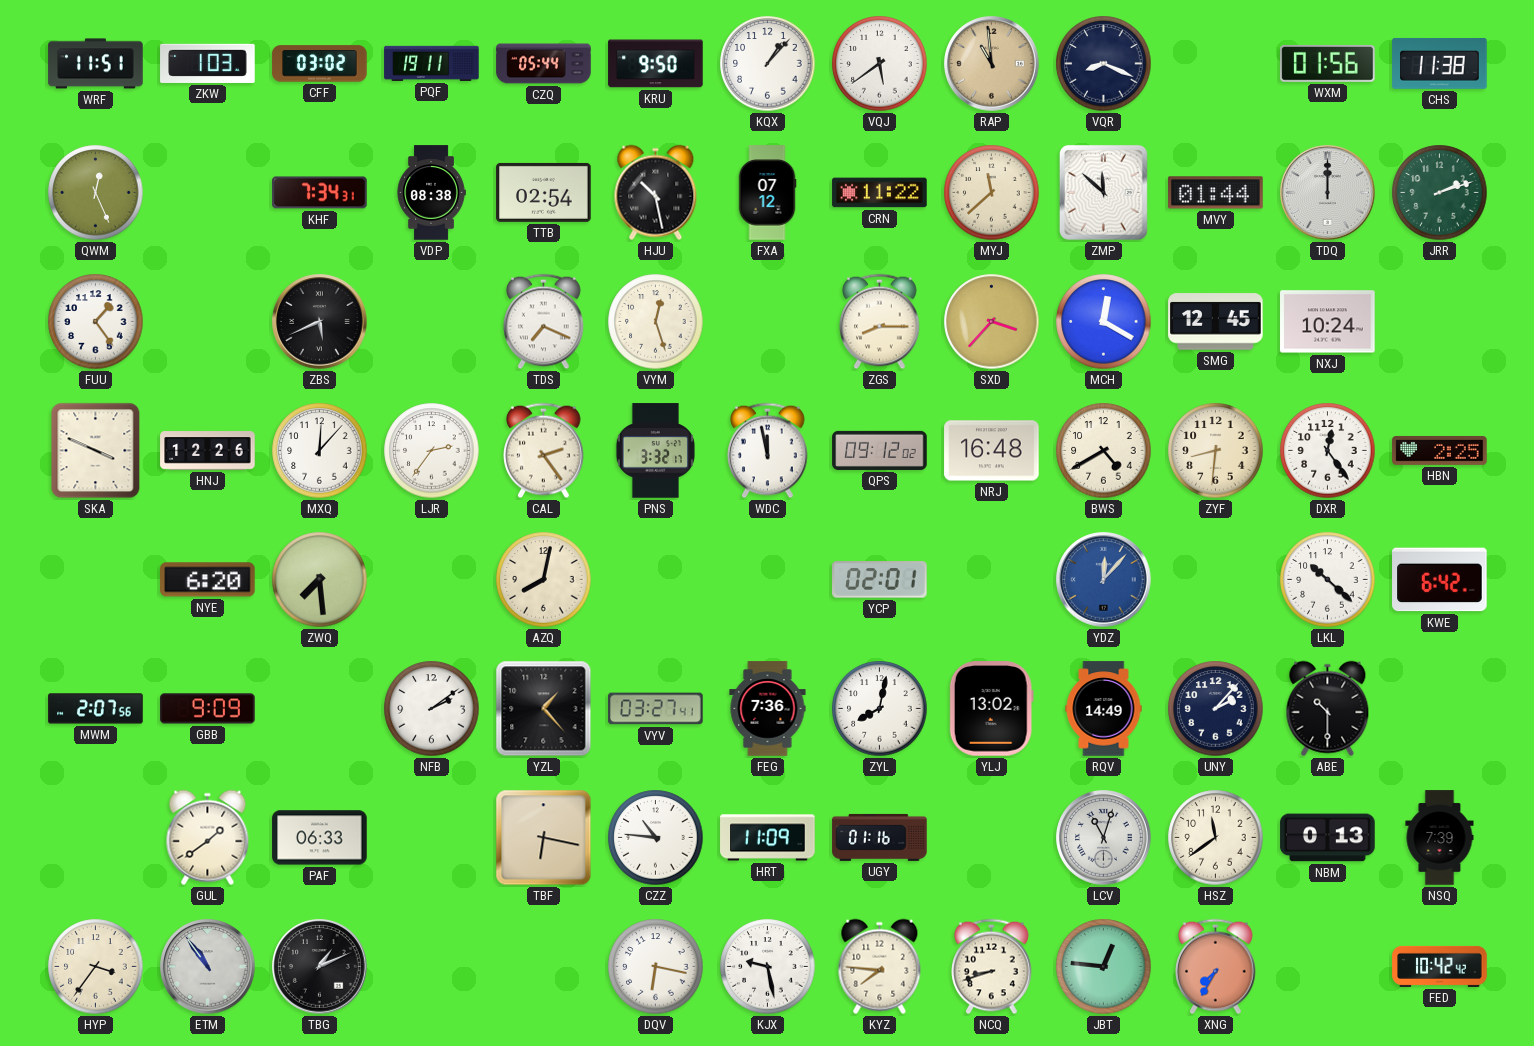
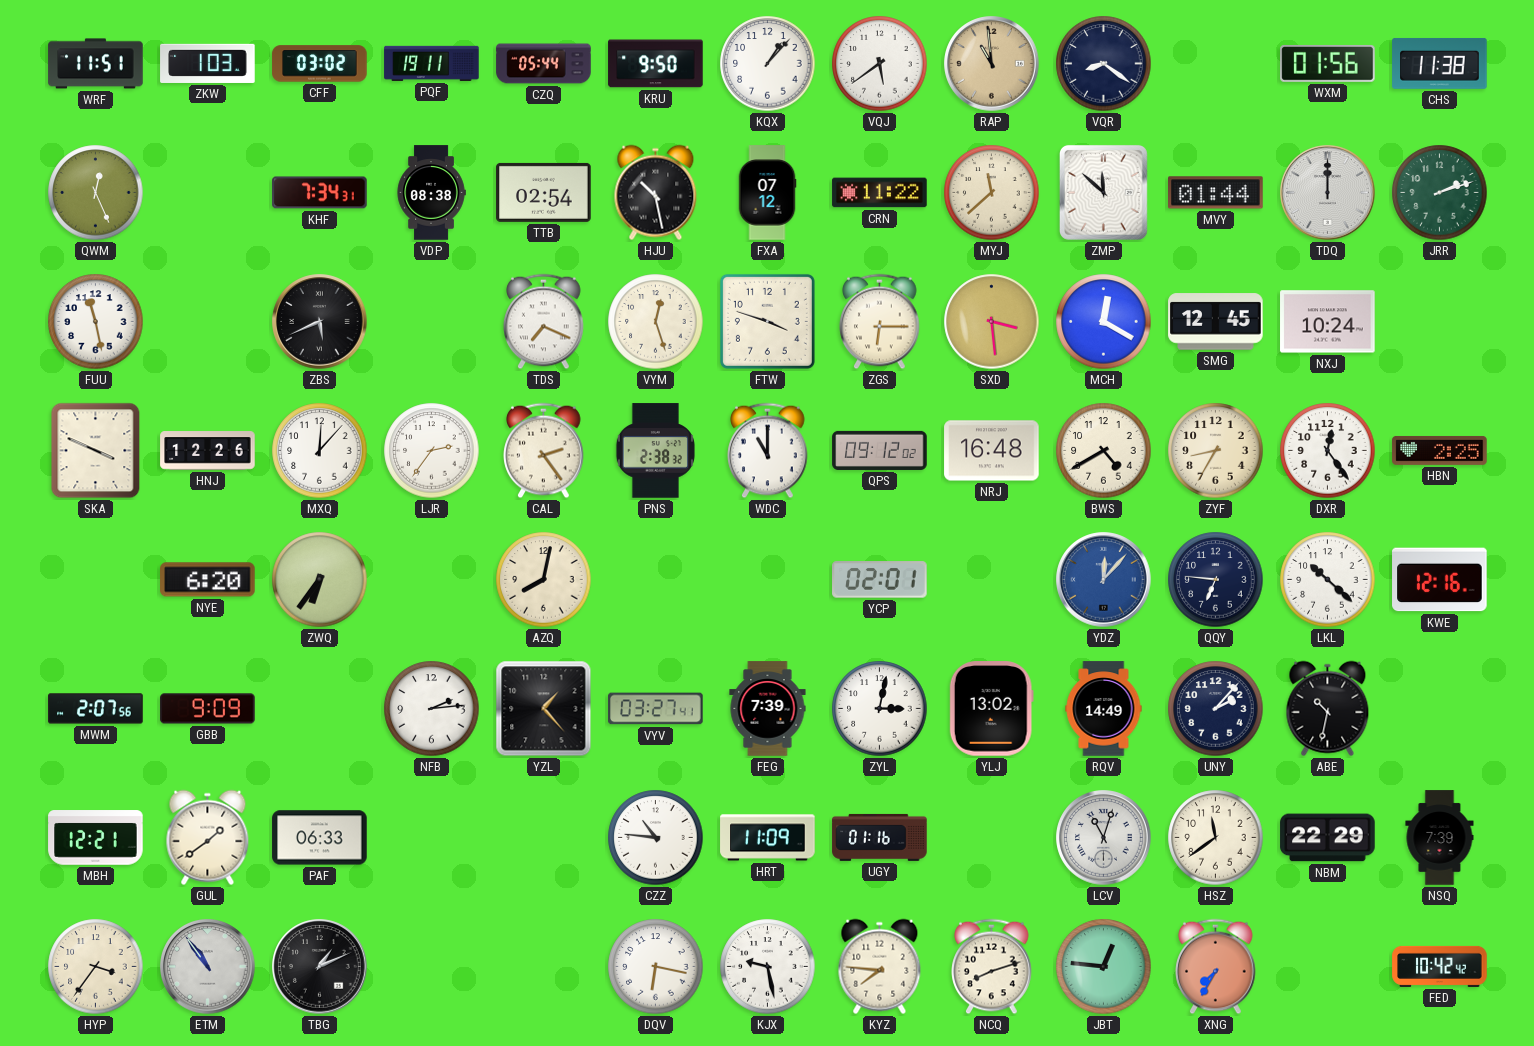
VQR: 8:19 -> 8:21 (1104, 64)
FUU: 1:24 -> 11:28 (96, 322)
FTW: none -> 3:48 (767, 321)
ZGS: 8:15 -> 6:15 (880, 322)
SXD: 3:37 -> 3:29 (992, 322)
PNS: 3:32 -> 2:38 (655, 451)
WDC: 11:58 -> 11:00 (768, 451)
ZYF: 8:31 -> 8:35 (1216, 451)
ZWQ: 7:29 -> 6:36 (320, 580)
QQY: none -> 6:46 (1216, 580)
KWE: 6:42 -> 12:16 (1440, 580)
NFB: 2:09 -> 2:14 (432, 709)
FEG: 7:36 -> 7:39 (768, 709)
ZYL: 8:02 -> 3:02 (880, 709)
ABE: 10:30 -> 10:32 (1328, 709)
MBH: none -> 12:21 (96, 838)
TBF: 6:17 -> none (544, 838)
NBM: 0:13 -> 22:29 (1328, 838)
NCQ: 8:42 -> 8:12 (992, 967)
